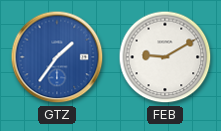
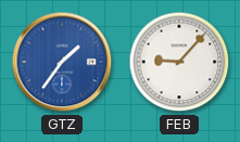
FEB: 9:10 -> 9:07 (179, 62)
